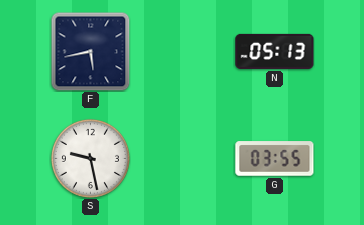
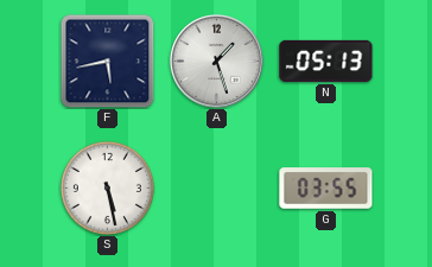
A: none -> 1:27 (217, 62)
S: 9:28 -> 5:28 (107, 187)
